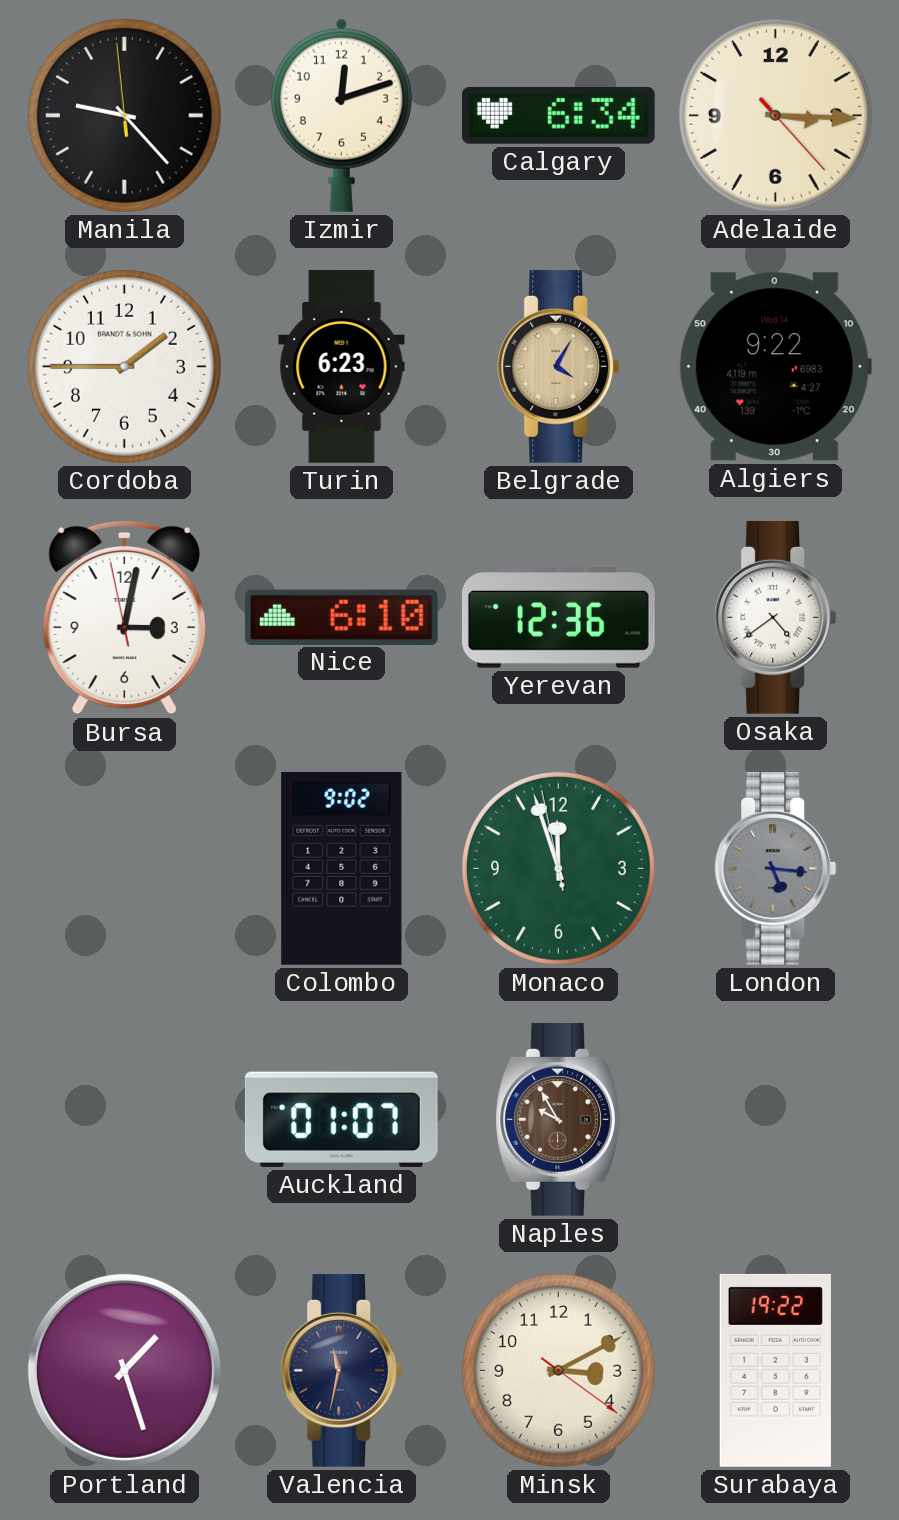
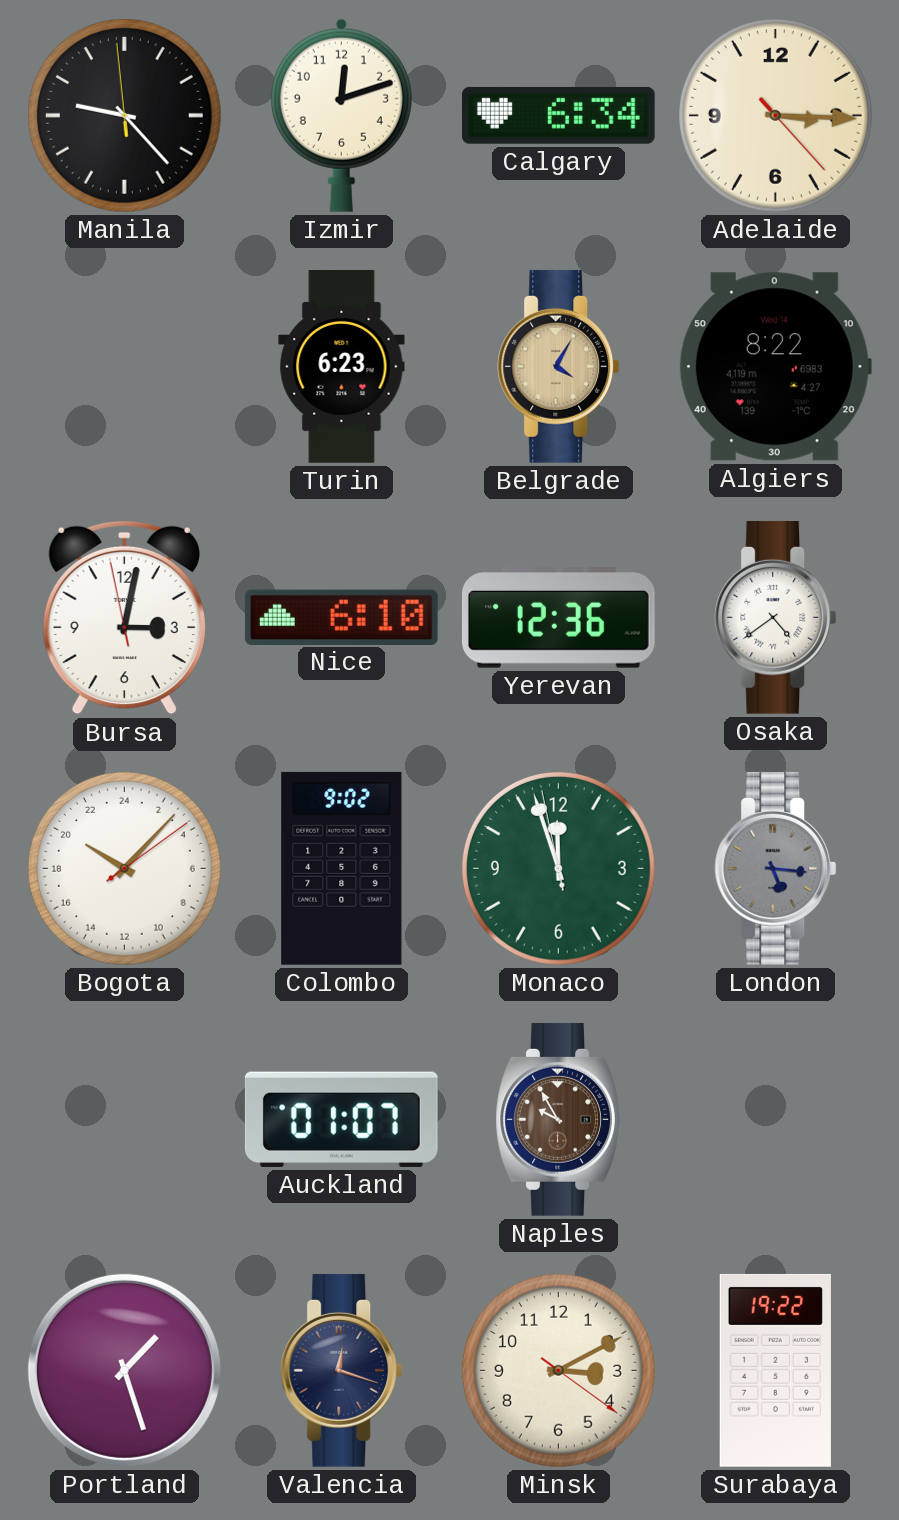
Cordoba: 1:45 -> none (124, 366)
Algiers: 9:22 -> 8:22 (775, 367)
Bogota: none -> 20:07 (124, 868)
Valencia: 11:32 -> 12:18 (342, 1370)
